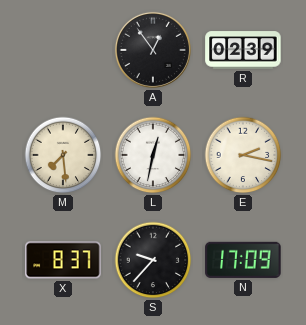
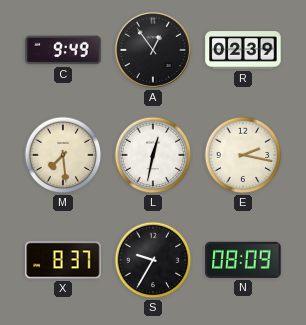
C: none -> 9:49 (63, 50)
S: 9:37 -> 9:35 (153, 260)
N: 17:09 -> 08:09 (243, 260)
